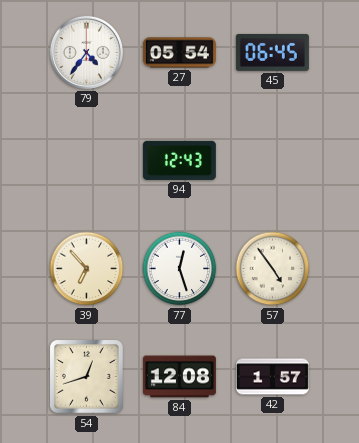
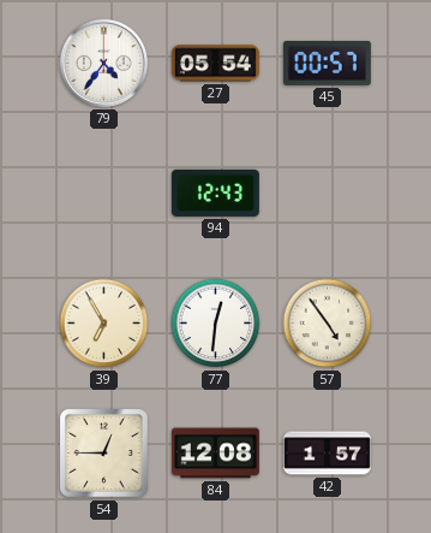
45: 06:45 -> 00:57 (327, 63)
39: 6:53 -> 6:55 (104, 324)
77: 12:27 -> 12:31 (216, 324)
54: 12:42 -> 12:45 (104, 454)
